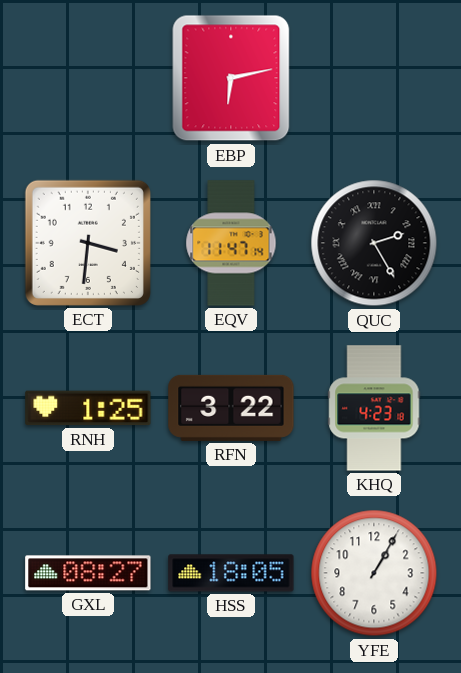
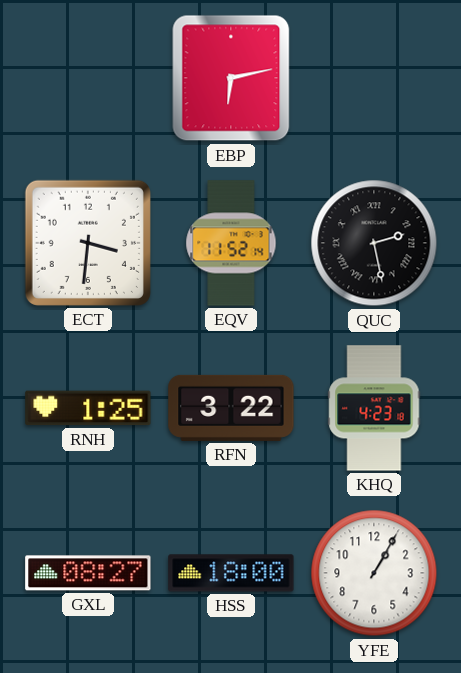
EQV: 11:47 -> 11:52 (231, 243)
QUC: 2:25 -> 2:28 (374, 243)
HSS: 18:05 -> 18:00 (231, 573)
